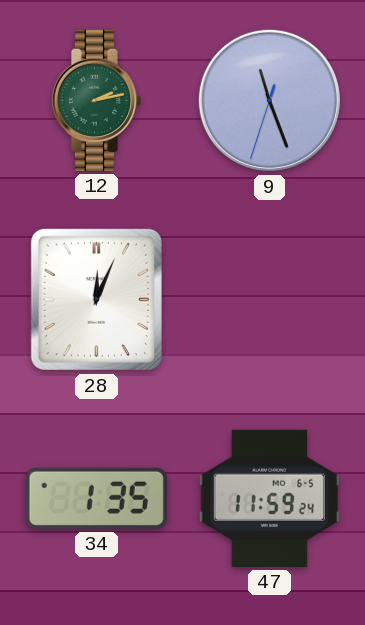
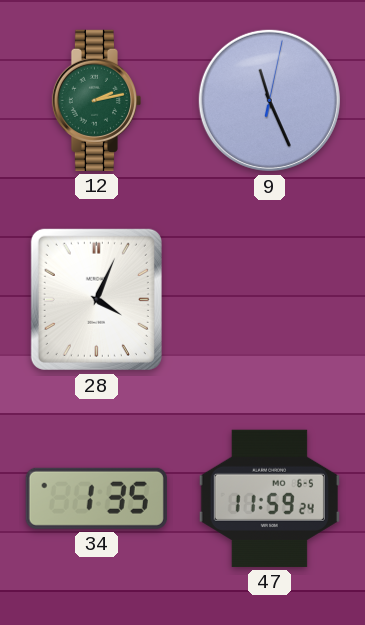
9: 11:26:33 -> 11:26:02 (269, 100)
28: 12:04 -> 4:04 (96, 299)
